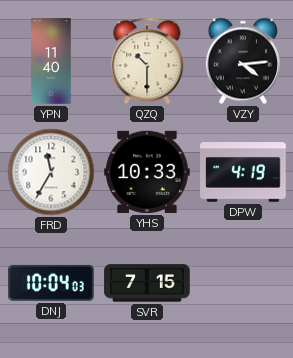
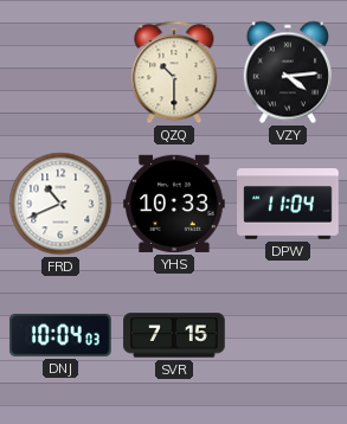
YPN: 11:40 -> none (51, 61)
FRD: 11:35 -> 10:41 (60, 204)
DPW: 4:19 -> 11:04 (288, 204)
